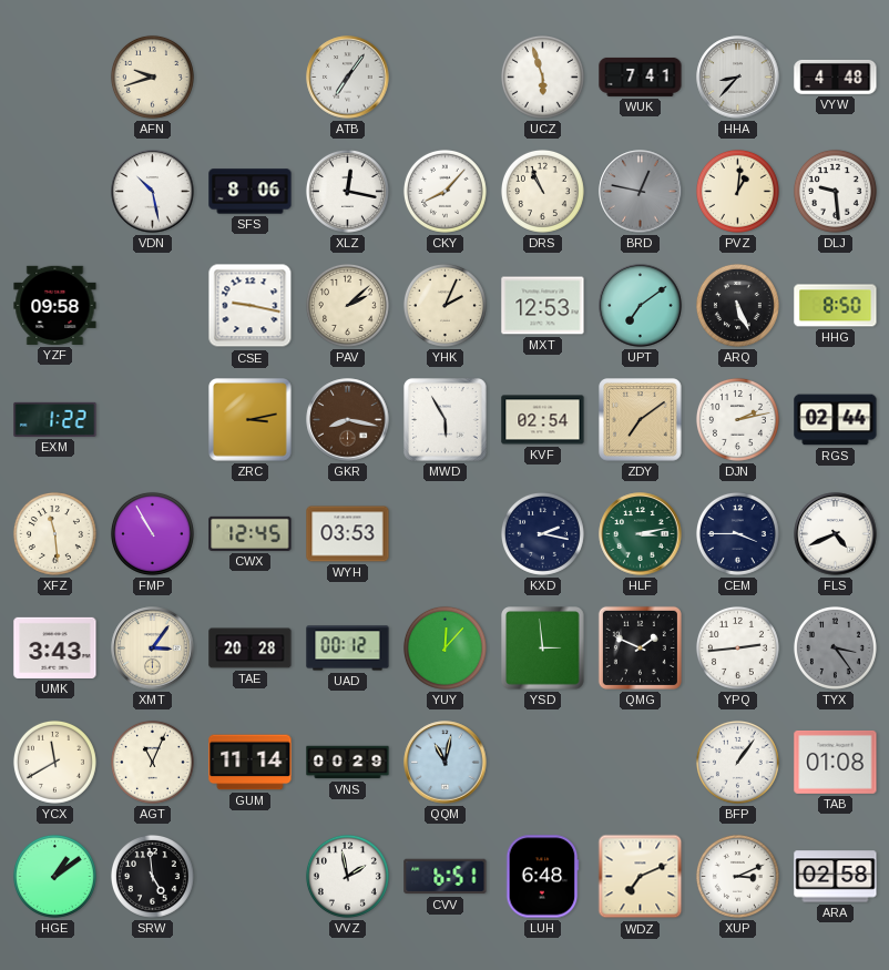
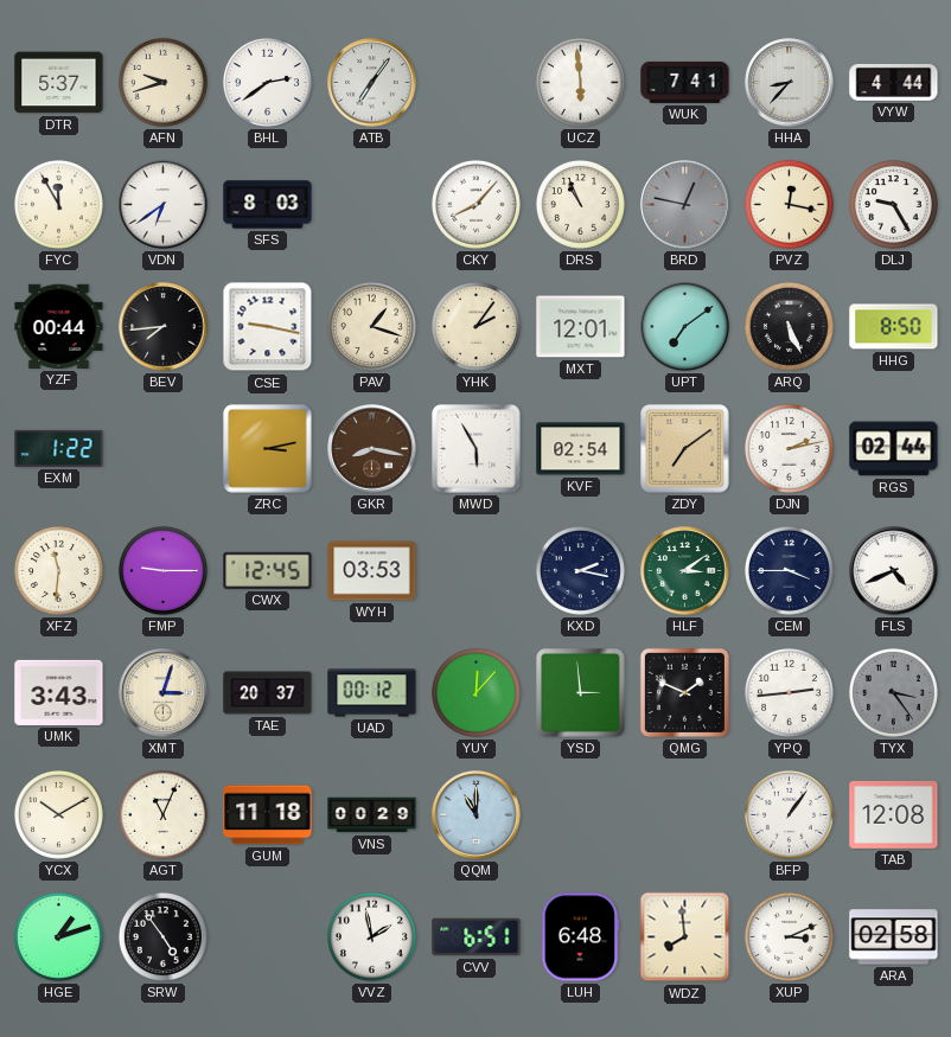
DTR: none -> 5:37 (59, 83)
BHL: none -> 2:39 (267, 82)
UCZ: 5:57 -> 5:59 (580, 82)
VYW: 4:48 -> 4:44 (894, 82)
FYC: none -> 11:55 (58, 204)
VDN: 10:28 -> 6:39 (164, 205)
SFS: 8:06 -> 8:03 (268, 205)
XLZ: 12:17 -> none (347, 191)
PVZ: 1:01 -> 12:17 (789, 204)
DLJ: 9:29 -> 9:25 (893, 204)
YZF: 09:58 -> 00:44 (59, 326)
BEV: none -> 7:44 (164, 327)
PAV: 2:08 -> 1:18 (371, 326)
YHK: 2:04 -> 2:06 (475, 326)
MXT: 12:53 -> 12:01 (581, 327)
XFZ: 11:29 -> 11:31 (58, 570)
FMP: 10:55 -> 9:15 (162, 570)
HLF: 3:13 -> 3:09 (685, 571)
XMT: 3:06 -> 3:03 (164, 693)
TAE: 20:28 -> 20:37 (268, 693)
YCX: 11:40 -> 10:10 (58, 814)
GUM: 11:14 -> 11:18 (268, 815)
QQM: 11:02 -> 11:00 (477, 815)
TAB: 01:08 -> 12:08 (894, 814)
HGE: 1:09 -> 1:12 (58, 936)
SRW: 4:59 -> 4:54 (162, 936)
WDZ: 7:11 -> 7:59 (685, 937)
